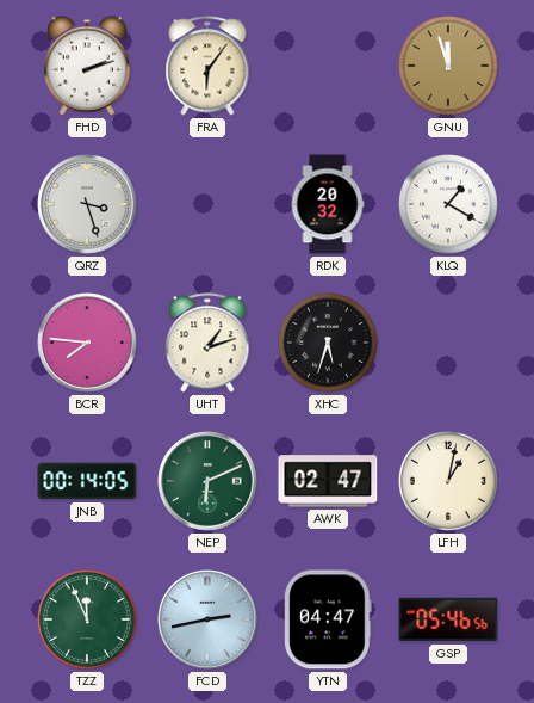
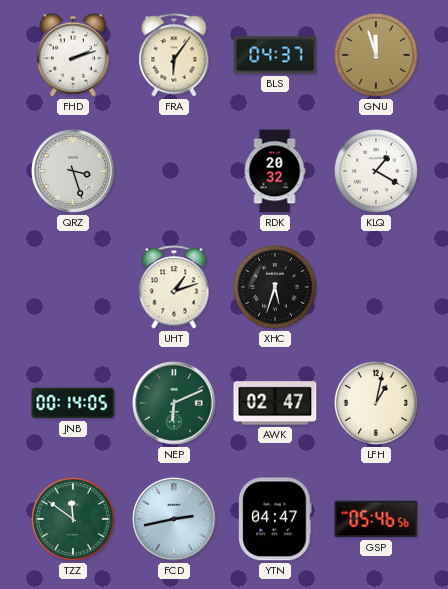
BLS: none -> 04:37 (275, 55)
BCR: 7:46 -> none (87, 343)
TZZ: 11:56 -> 11:51 (73, 519)
